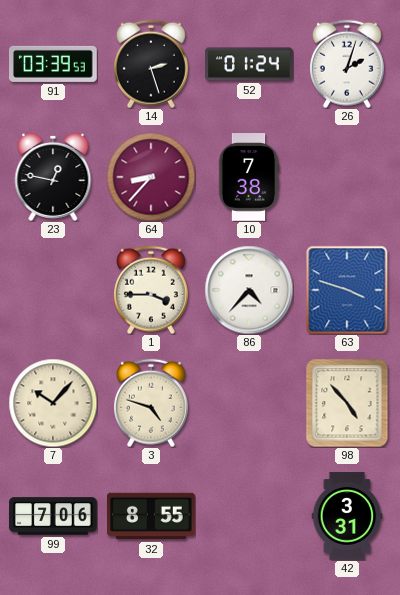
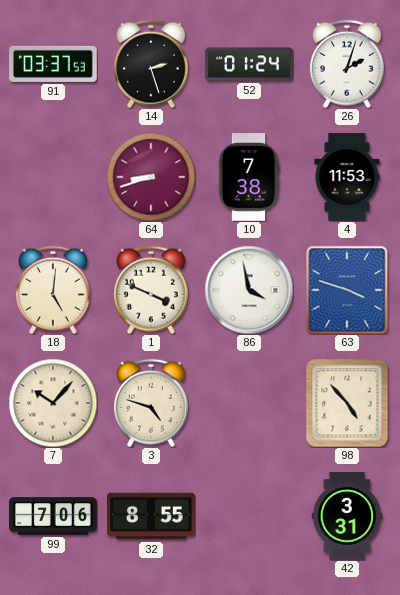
91: 03:39 -> 03:37 (54, 64)
23: 12:47 -> none (53, 177)
64: 8:37 -> 8:42 (151, 177)
4: none -> 11:53 (347, 177)
18: none -> 5:01 (53, 290)
1: 3:45 -> 3:49 (151, 290)
86: 4:37 -> 3:58 (249, 290)
